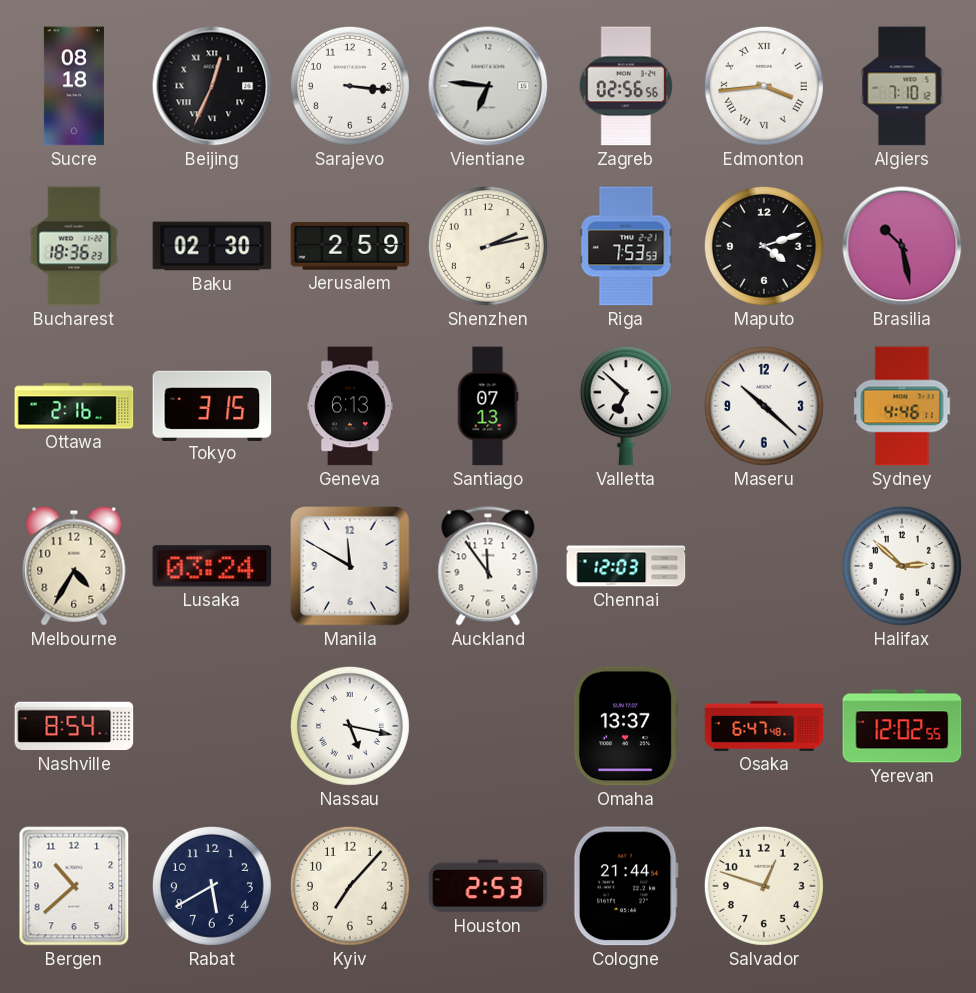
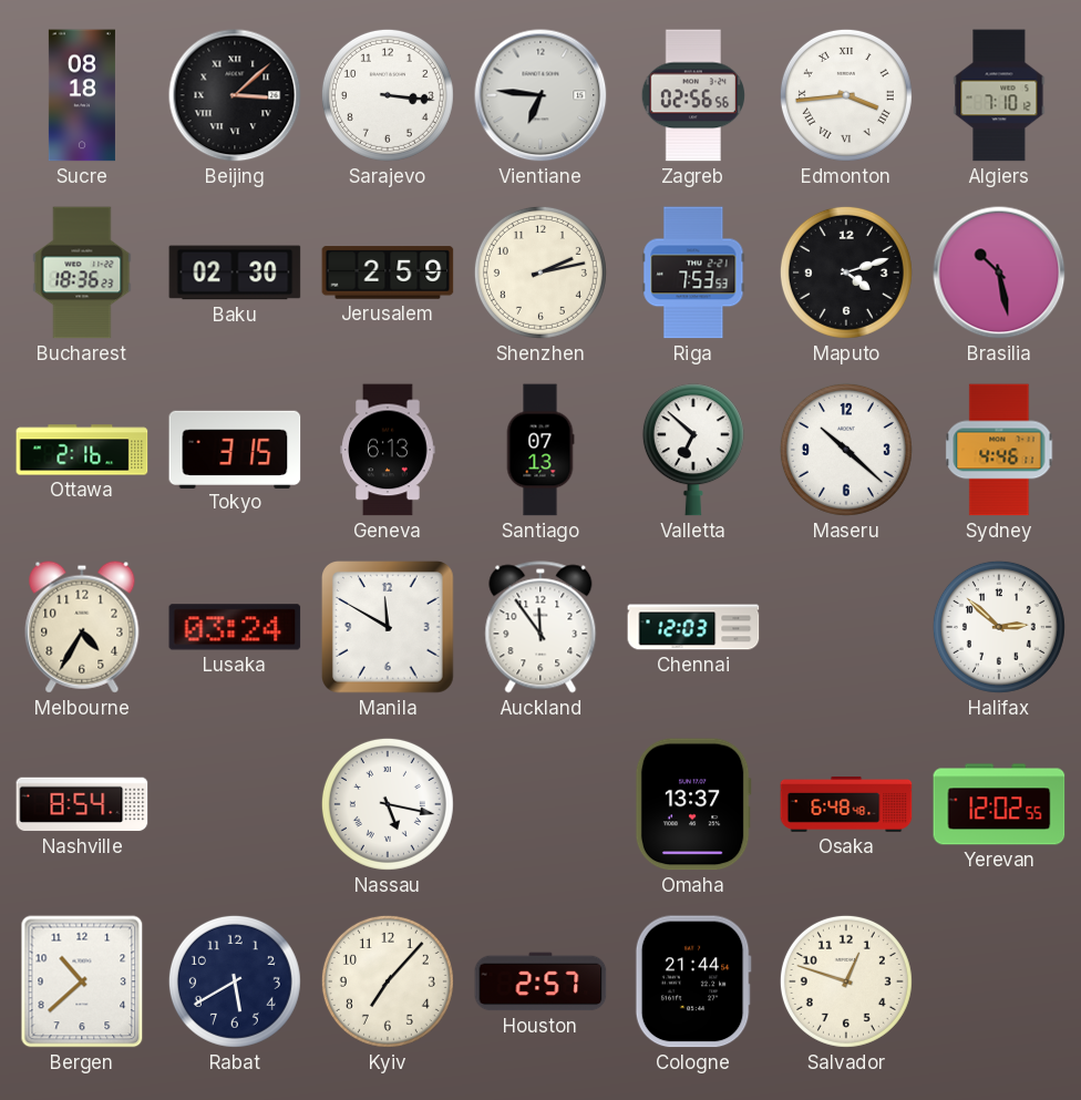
Beijing: 12:34 -> 3:08 (235, 95)
Osaka: 6:47 -> 6:48 (846, 804)
Houston: 2:53 -> 2:57 (540, 981)
